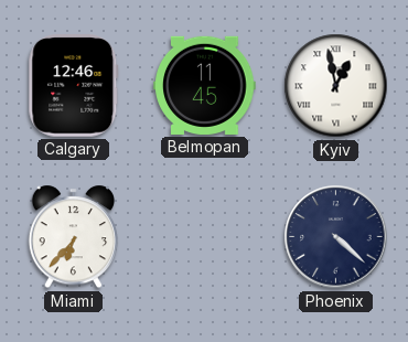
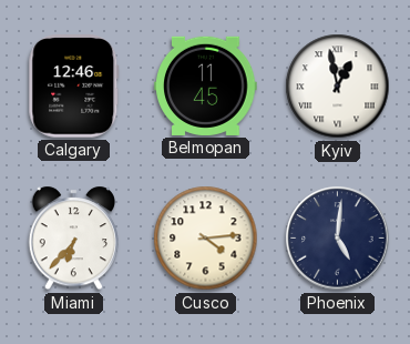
Cusco: none -> 4:14 (206, 239)
Phoenix: 4:22 -> 5:01 (338, 239)
